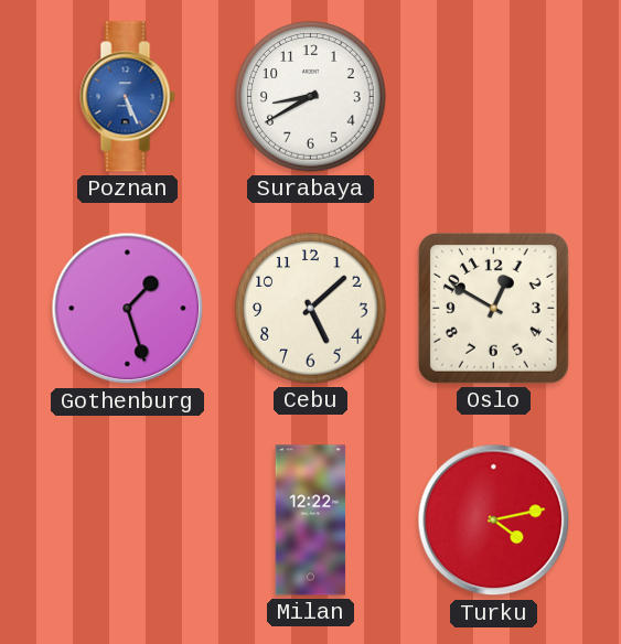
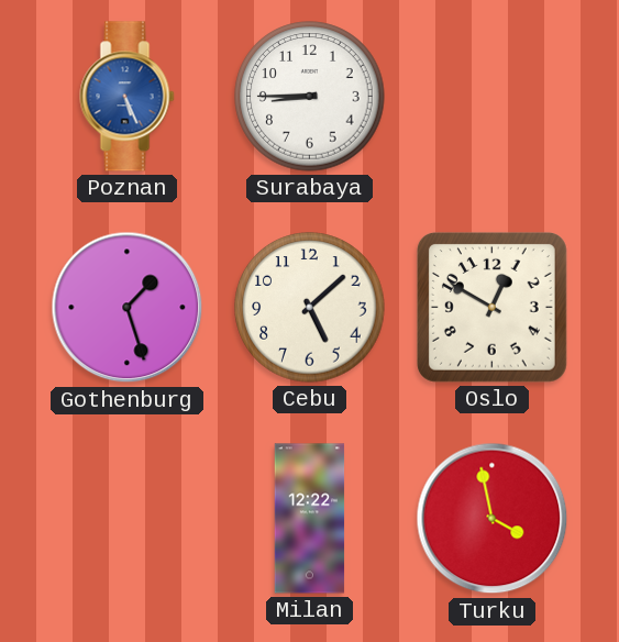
Surabaya: 8:40 -> 8:45 (310, 97)
Turku: 4:13 -> 3:58 (493, 519)
